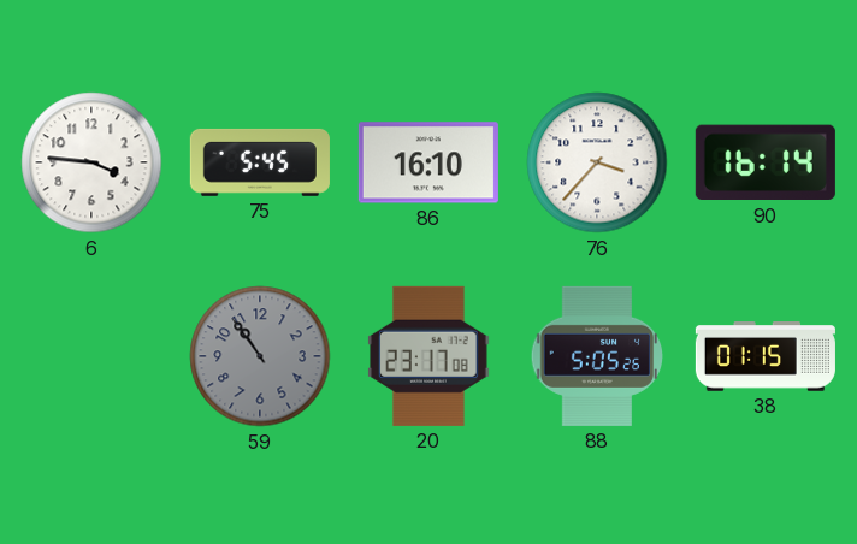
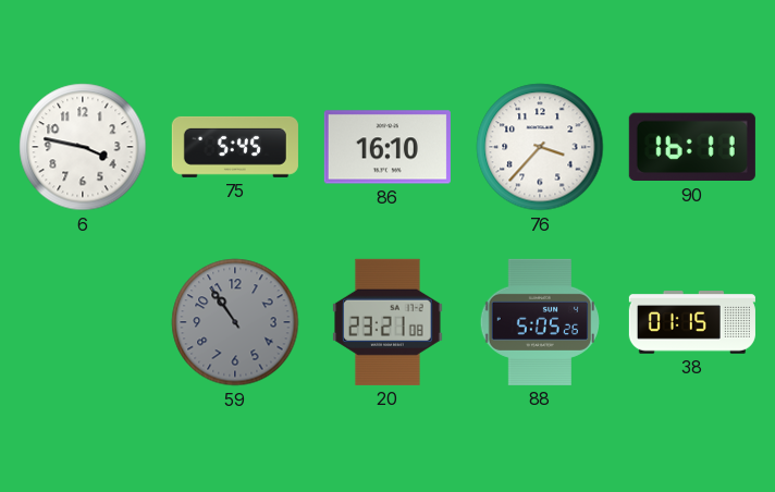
6: 3:46 -> 3:47 (83, 147)
90: 16:14 -> 16:11 (692, 147)
20: 23:17 -> 23:21 (387, 322)
